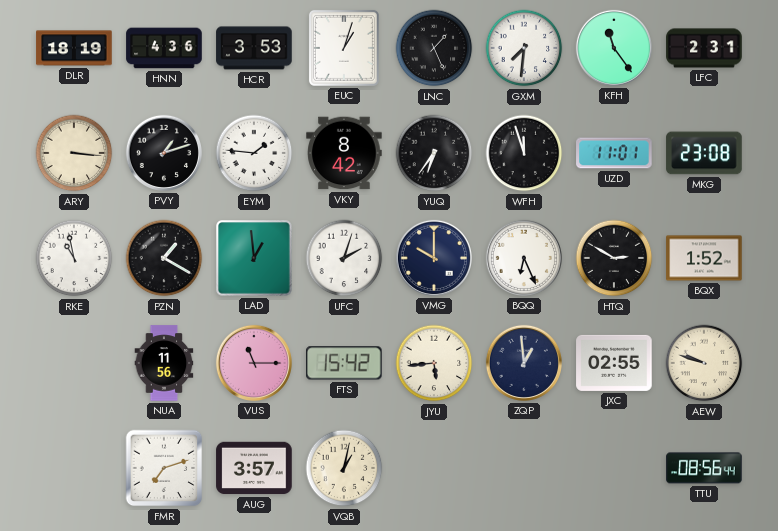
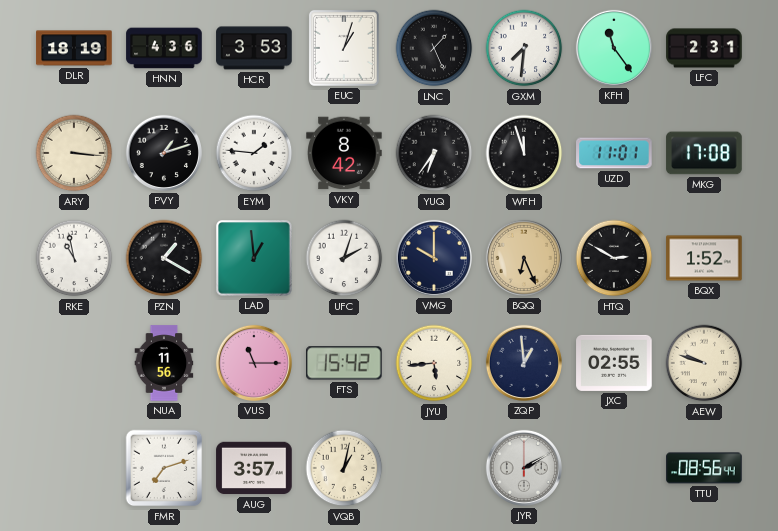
MKG: 23:08 -> 17:08 (704, 153)
BQQ dial: white -> champagne (524, 258)
JYR: none -> 2:10 (524, 468)
